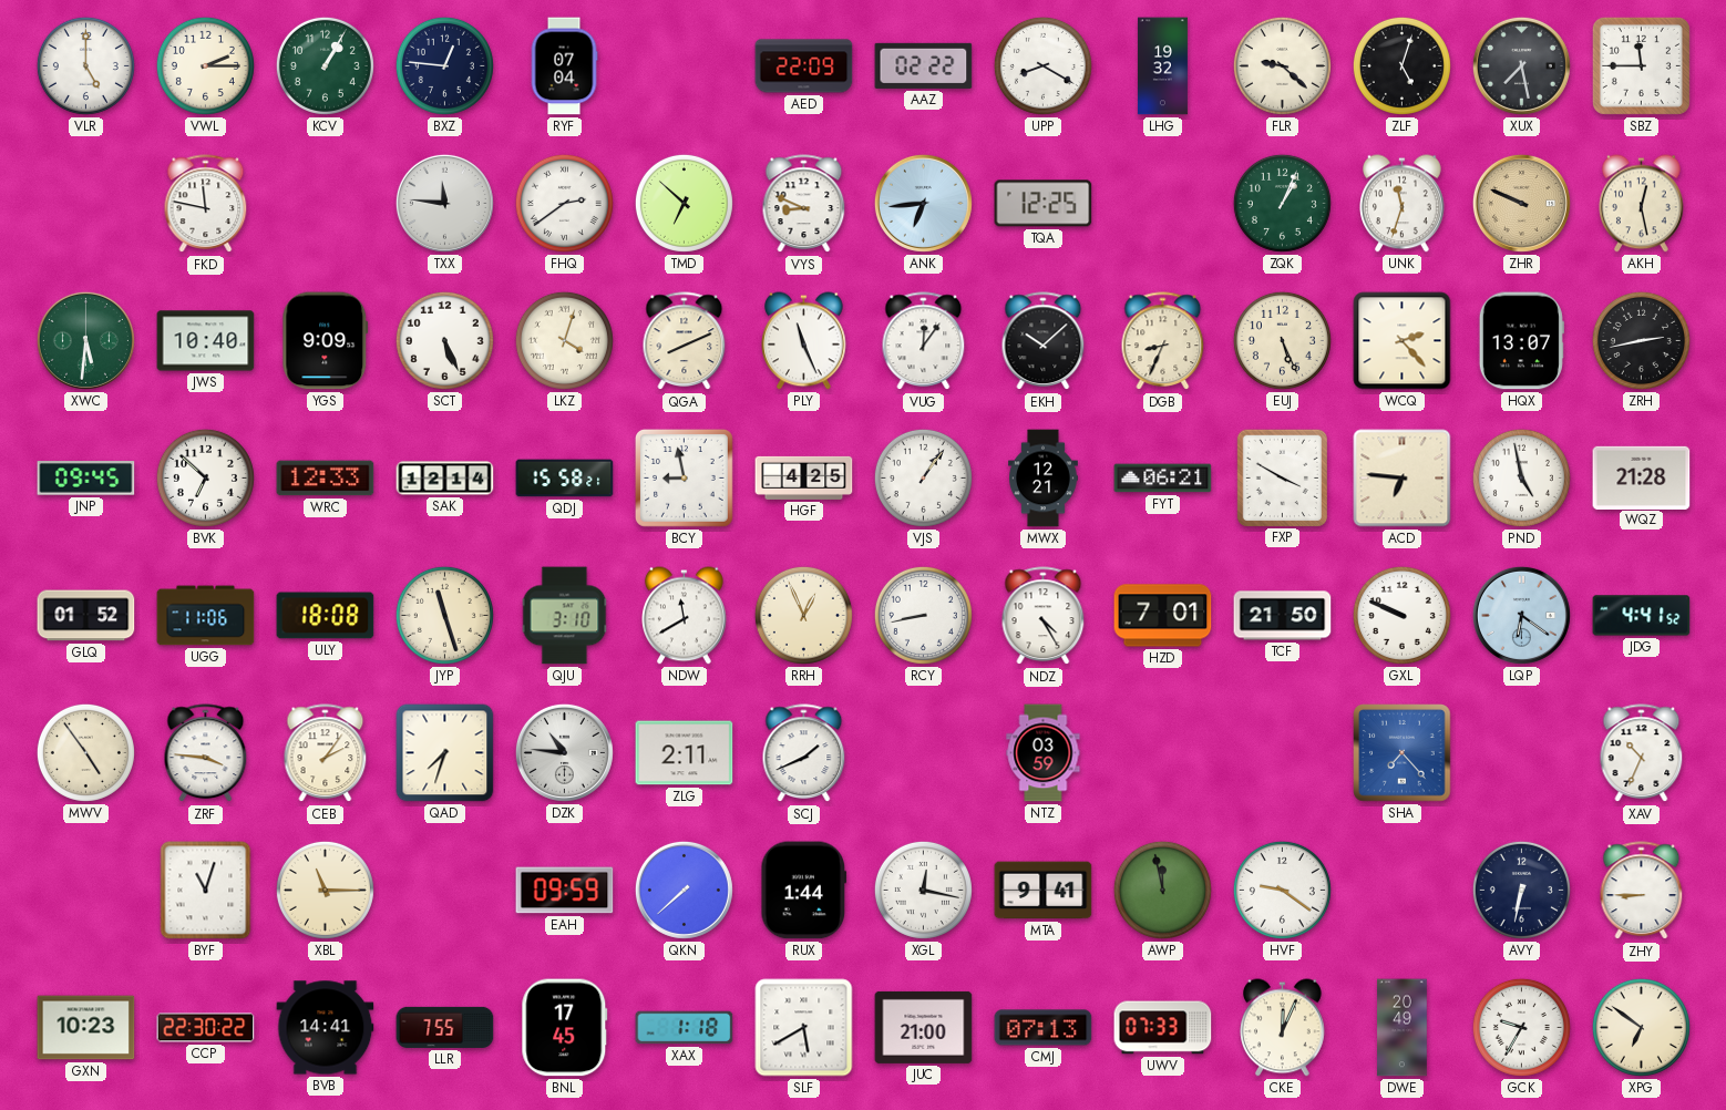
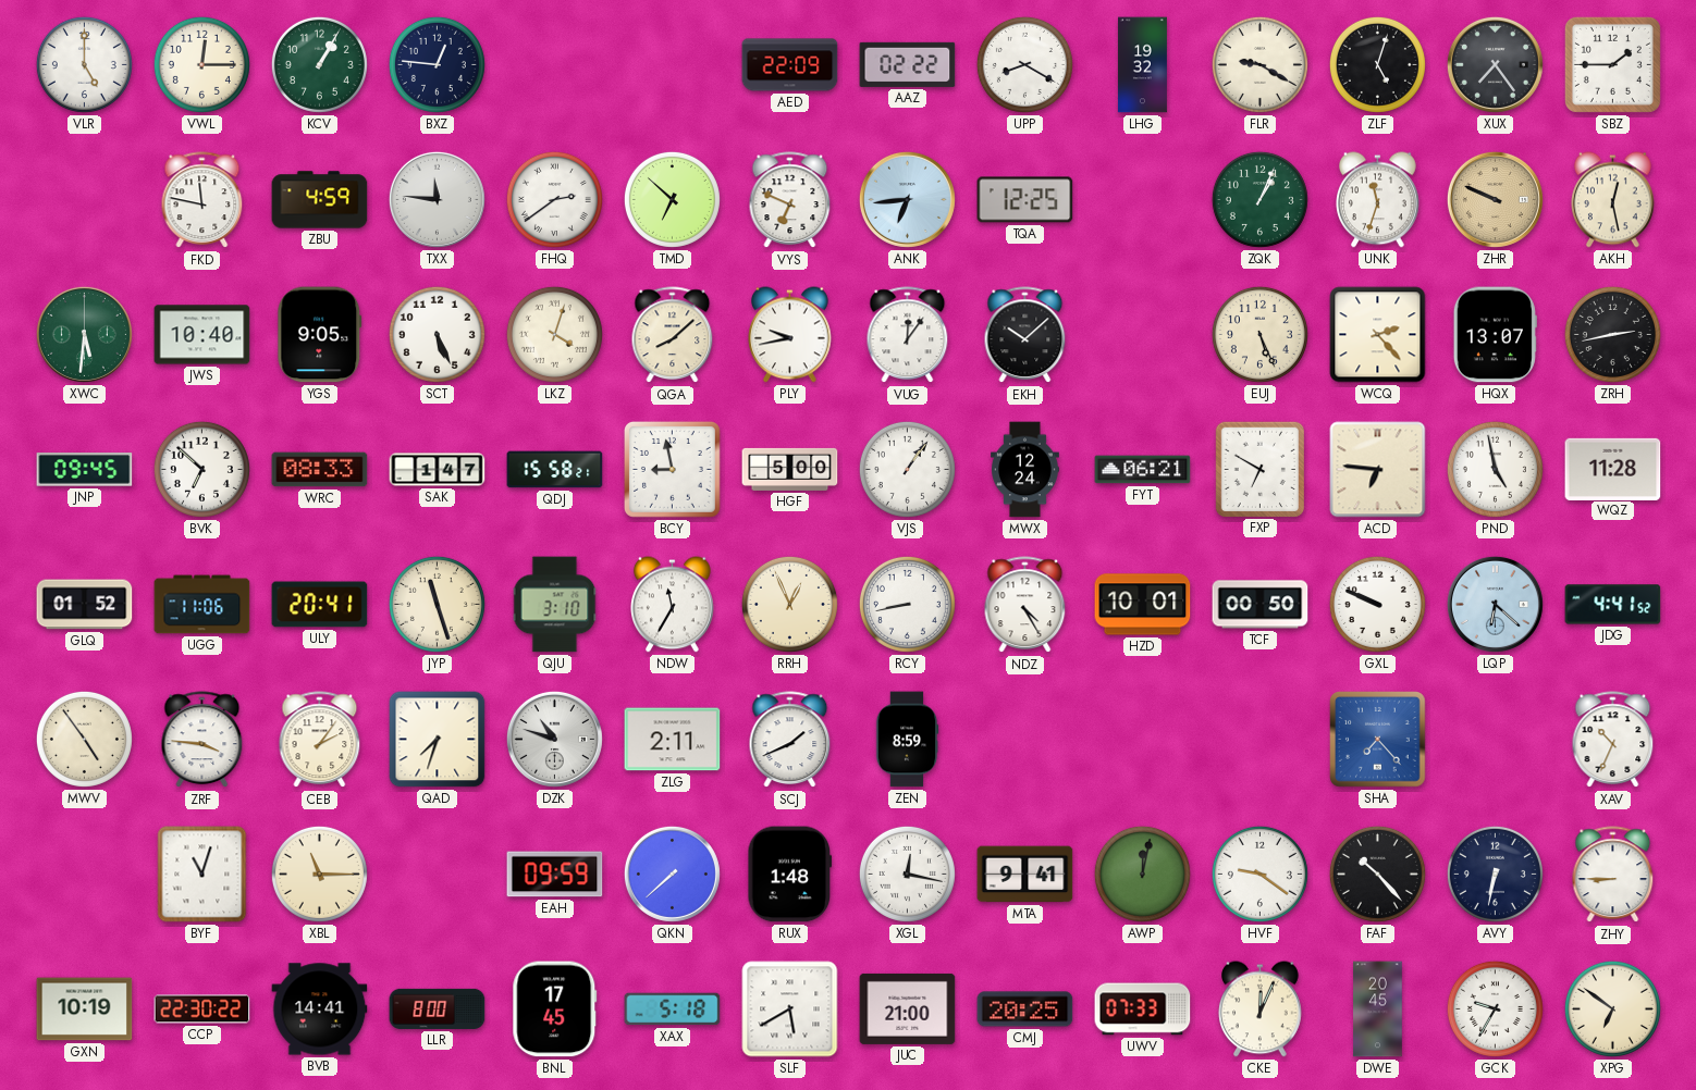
VWL: 2:15 -> 12:15 (201, 64)
RYF: 07:04 -> none (564, 66)
FLR: 9:22 -> 9:20 (1259, 64)
XUX: 7:28 -> 7:24 (1495, 64)
SBZ: 11:45 -> 1:45 (1612, 64)
ZBU: none -> 4:59 (320, 200)
VYS: 8:49 -> 6:49 (790, 200)
YGS: 9:09 -> 9:05 (320, 335)
QGA: 8:11 -> 8:08 (673, 335)
PLY: 11:26 -> 9:43 (790, 335)
DGB: 8:34 -> none (1163, 341)
WRC: 12:33 -> 08:33 (320, 470)
SAK: 12:14 -> 1:47 (438, 470)
HGF: 4:25 -> 5:00 (790, 469)
MWX: 12:21 -> 12:24 (1025, 470)
FXP: 3:50 -> 6:50 (1259, 469)
WQZ: 21:28 -> 11:28 (1613, 469)
ULY: 18:08 -> 20:41 (320, 605)
NDW: 11:40 -> 11:35 (673, 605)
HZD: 7:01 -> 10:01 (1143, 605)
TCF: 21:50 -> 00:50 (1261, 605)
LQP: 6:21 -> 6:22 (1495, 604)
DZK: 10:46 -> 10:48 (554, 739)
ZEN: none -> 8:59 (907, 740)
NTZ: 03:59 -> none (1044, 753)
RUX: 1:44 -> 1:48 (790, 875)
AWP: 11:58 -> 12:02 (1142, 874)
FAF: none -> 10:23 (1377, 874)
GXN: 10:23 -> 10:19 (85, 1010)
LLR: 7:55 -> 8:00 (438, 1008)
XAX: 1:18 -> 5:18 (673, 1010)
CMJ: 07:13 -> 20:25 (1025, 1010)
DWE: 20:49 -> 20:45 (1378, 1010)
